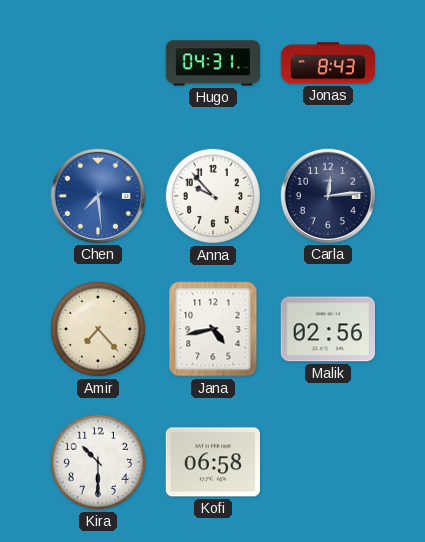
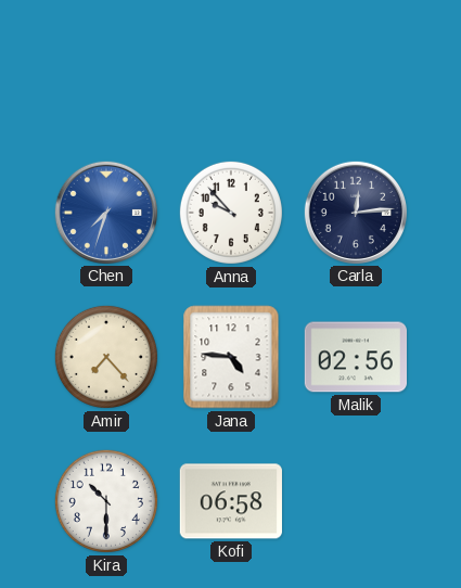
Hugo: 04:31 -> none (212, 63)
Jonas: 8:43 -> none (328, 63)
Chen: 7:29 -> 7:33 (105, 212)
Jana: 4:43 -> 4:46 (231, 357)
